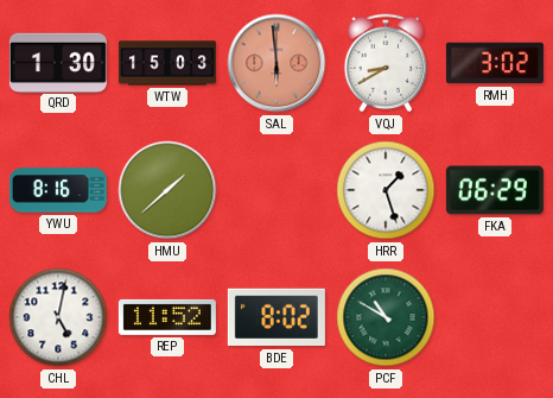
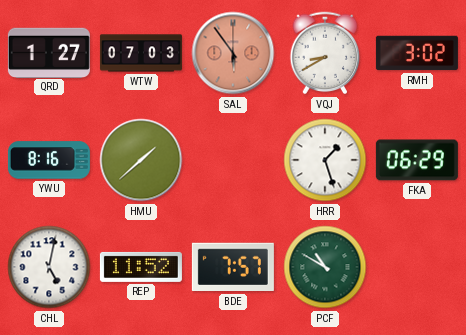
QRD: 1:30 -> 1:27 (49, 52)
WTW: 15:03 -> 07:03 (141, 53)
SAL: 5:59 -> 5:54 (233, 53)
BDE: 8:02 -> 7:57 (233, 267)
